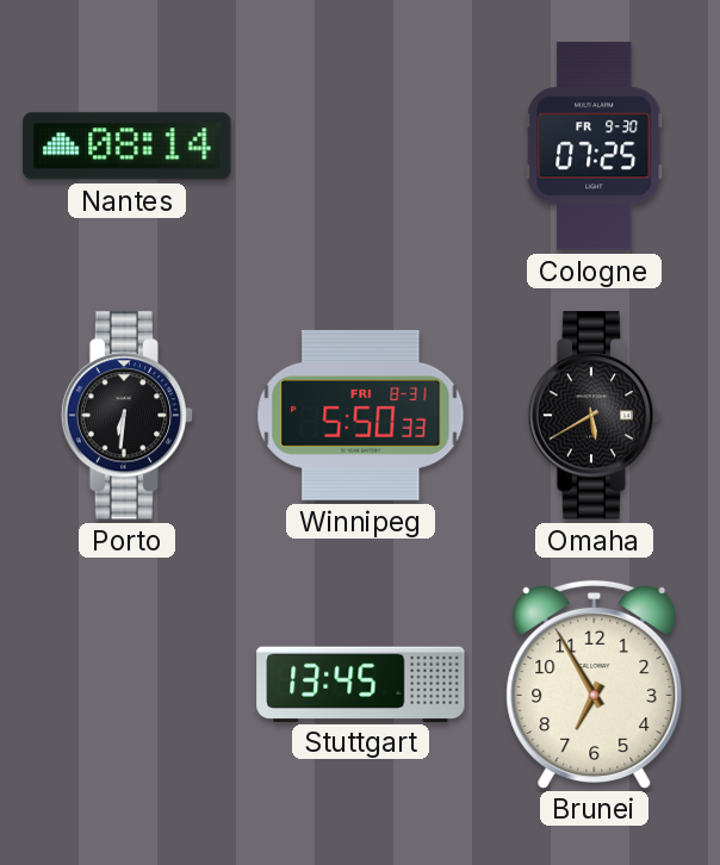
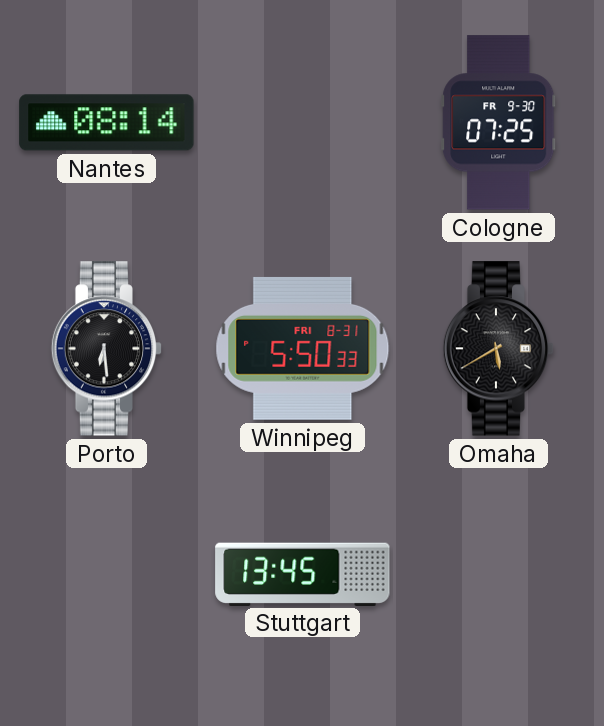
Porto: 6:31 -> 6:29 (107, 349)
Brunei: 6:55 -> none (595, 684)
